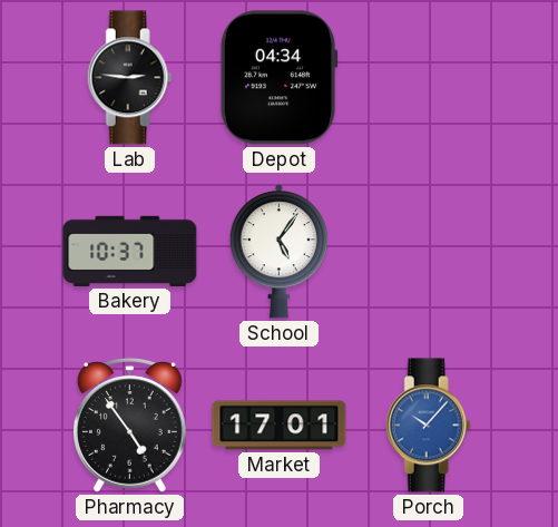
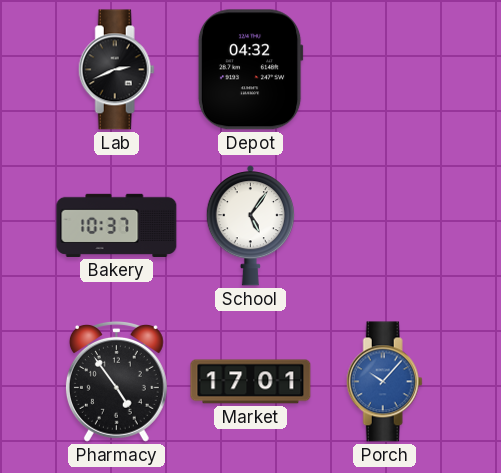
Lab: 2:46 -> 2:41 (116, 70)
Depot: 04:34 -> 04:32 (250, 70)
